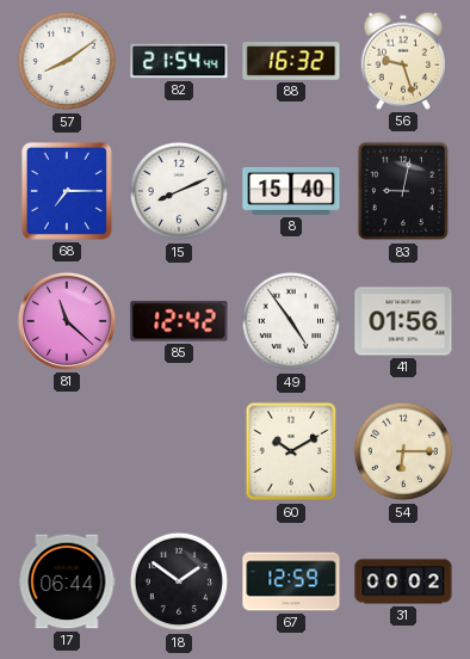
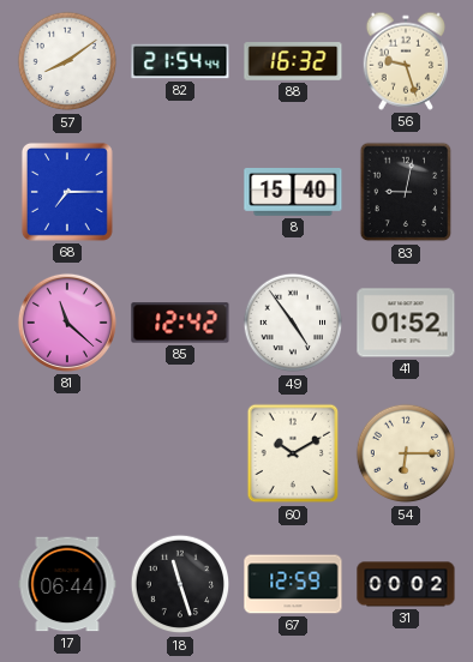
15: 8:11 -> none (179, 191)
41: 01:56 -> 01:52 (406, 323)
18: 1:51 -> 11:27 (180, 584)
